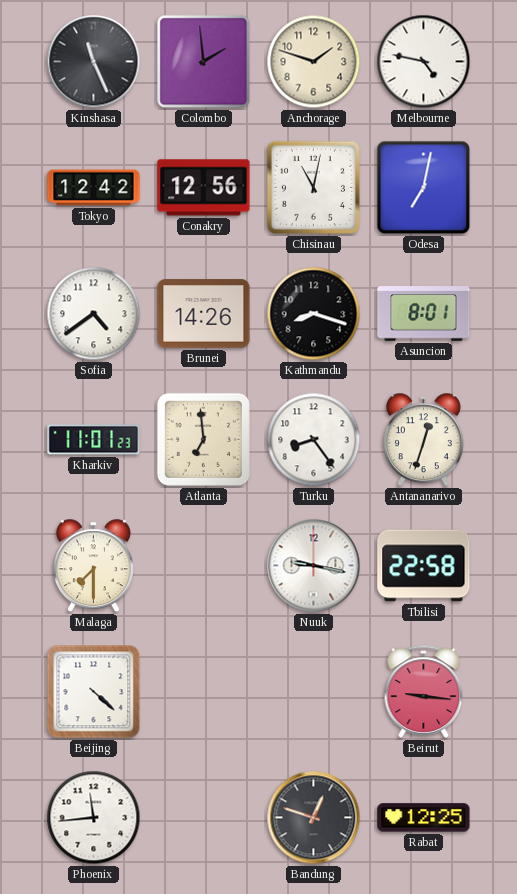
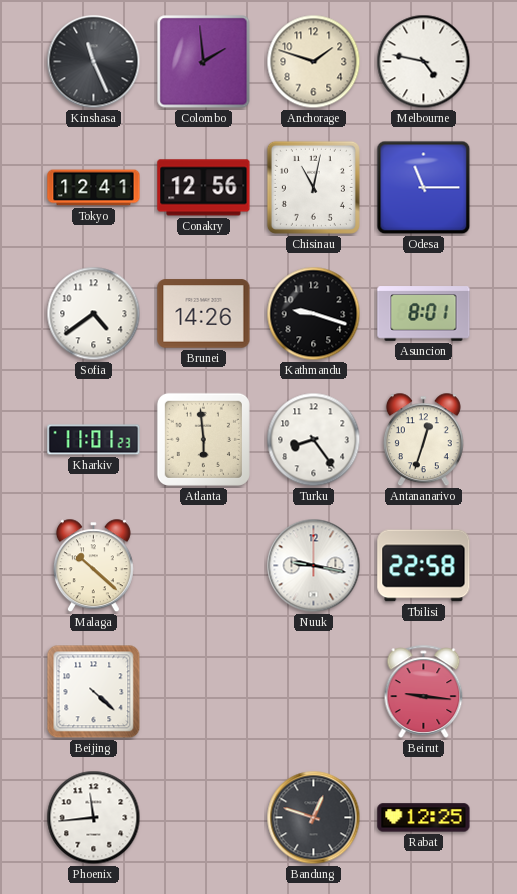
Tokyo: 12:42 -> 12:41 (94, 188)
Odesa: 7:02 -> 11:15 (424, 188)
Kathmandu: 8:18 -> 9:18 (314, 314)
Atlanta: 6:59 -> 5:59 (203, 439)
Malaga: 7:30 -> 10:22 (93, 566)
